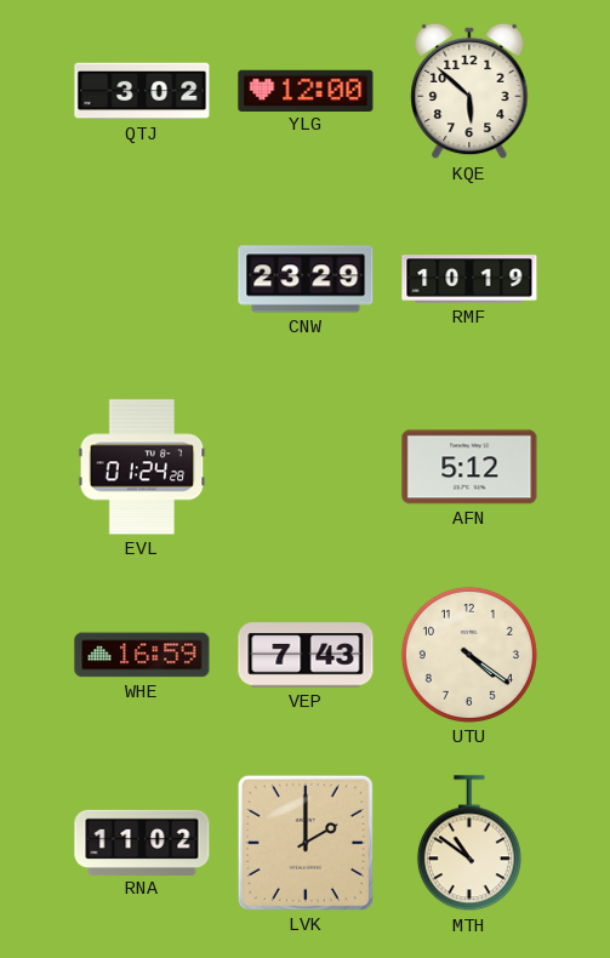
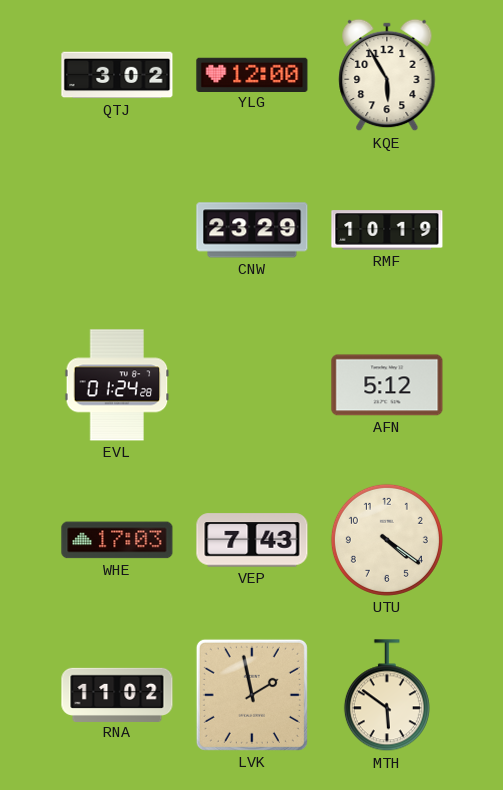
KQE: 5:52 -> 5:55 (387, 75)
WHE: 16:59 -> 17:03 (117, 540)
LVK: 2:00 -> 1:58 (252, 695)
MTH: 10:51 -> 5:51 (387, 696)
